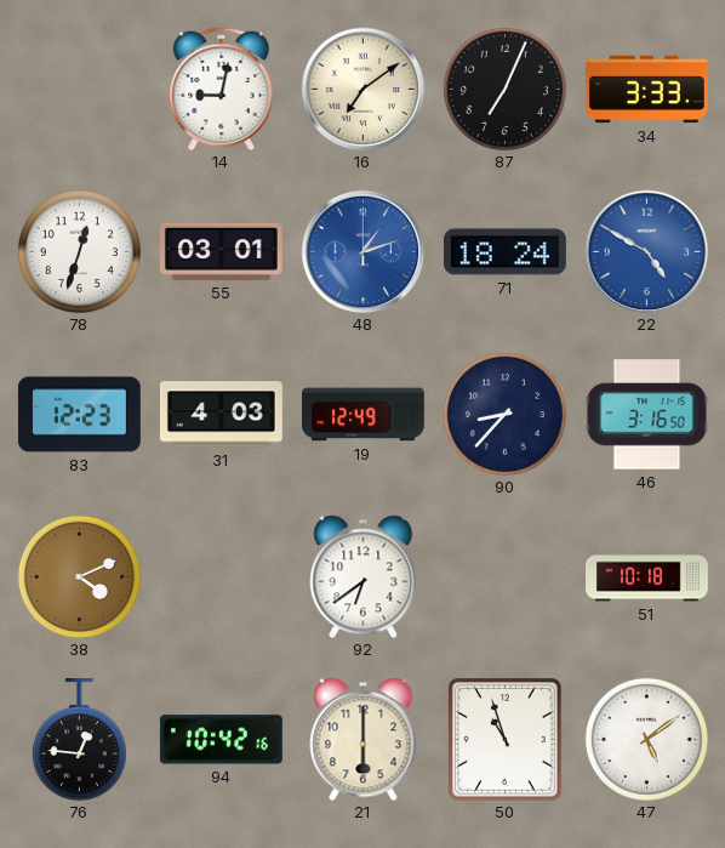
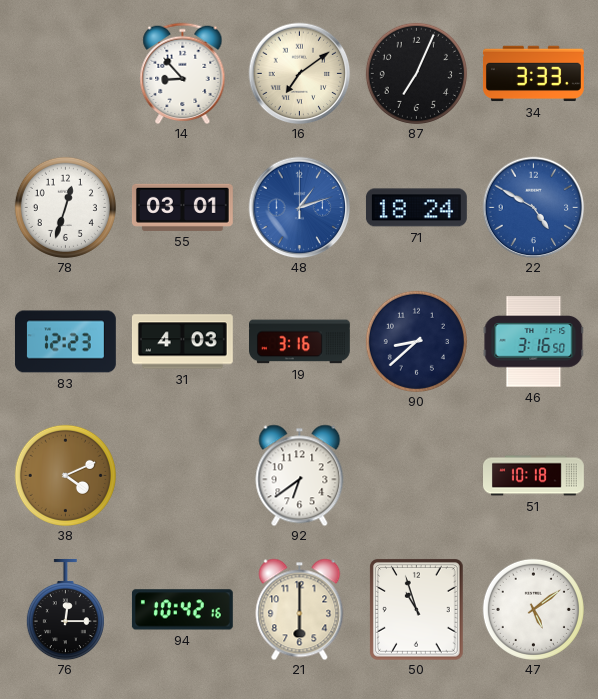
14: 9:02 -> 8:53 (183, 73)
19: 12:49 -> 3:16 (300, 342)
90: 8:37 -> 8:38 (416, 341)
76: 12:46 -> 12:15 (65, 609)
